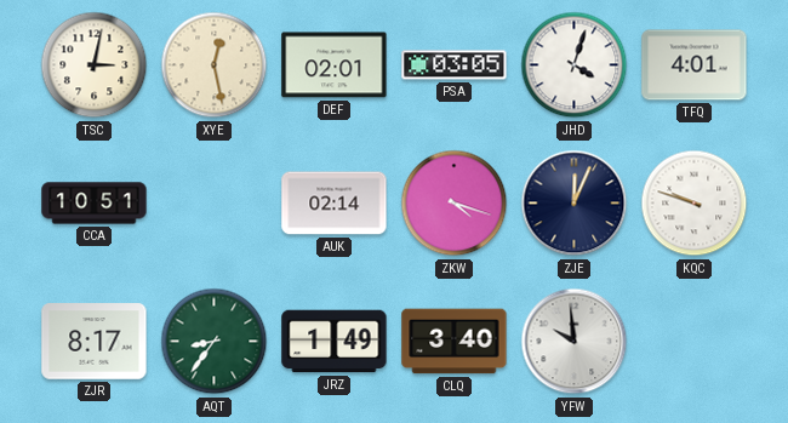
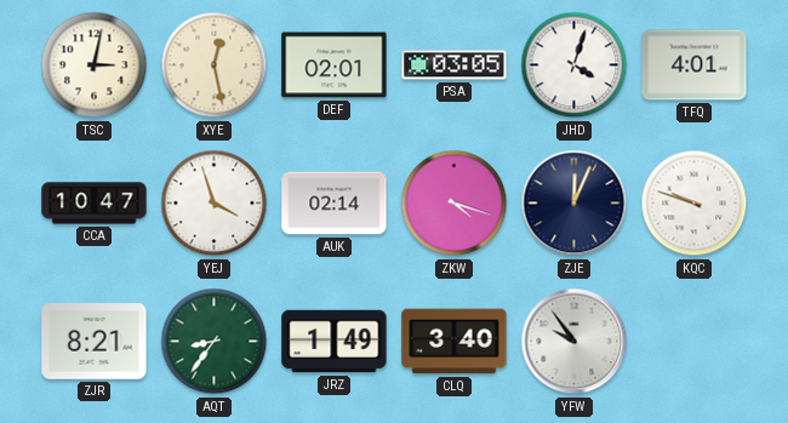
CCA: 10:51 -> 10:47 (95, 204)
YEJ: none -> 3:57 (215, 204)
ZJR: 8:17 -> 8:21 (95, 342)
YFW: 9:59 -> 9:54 (575, 342)
